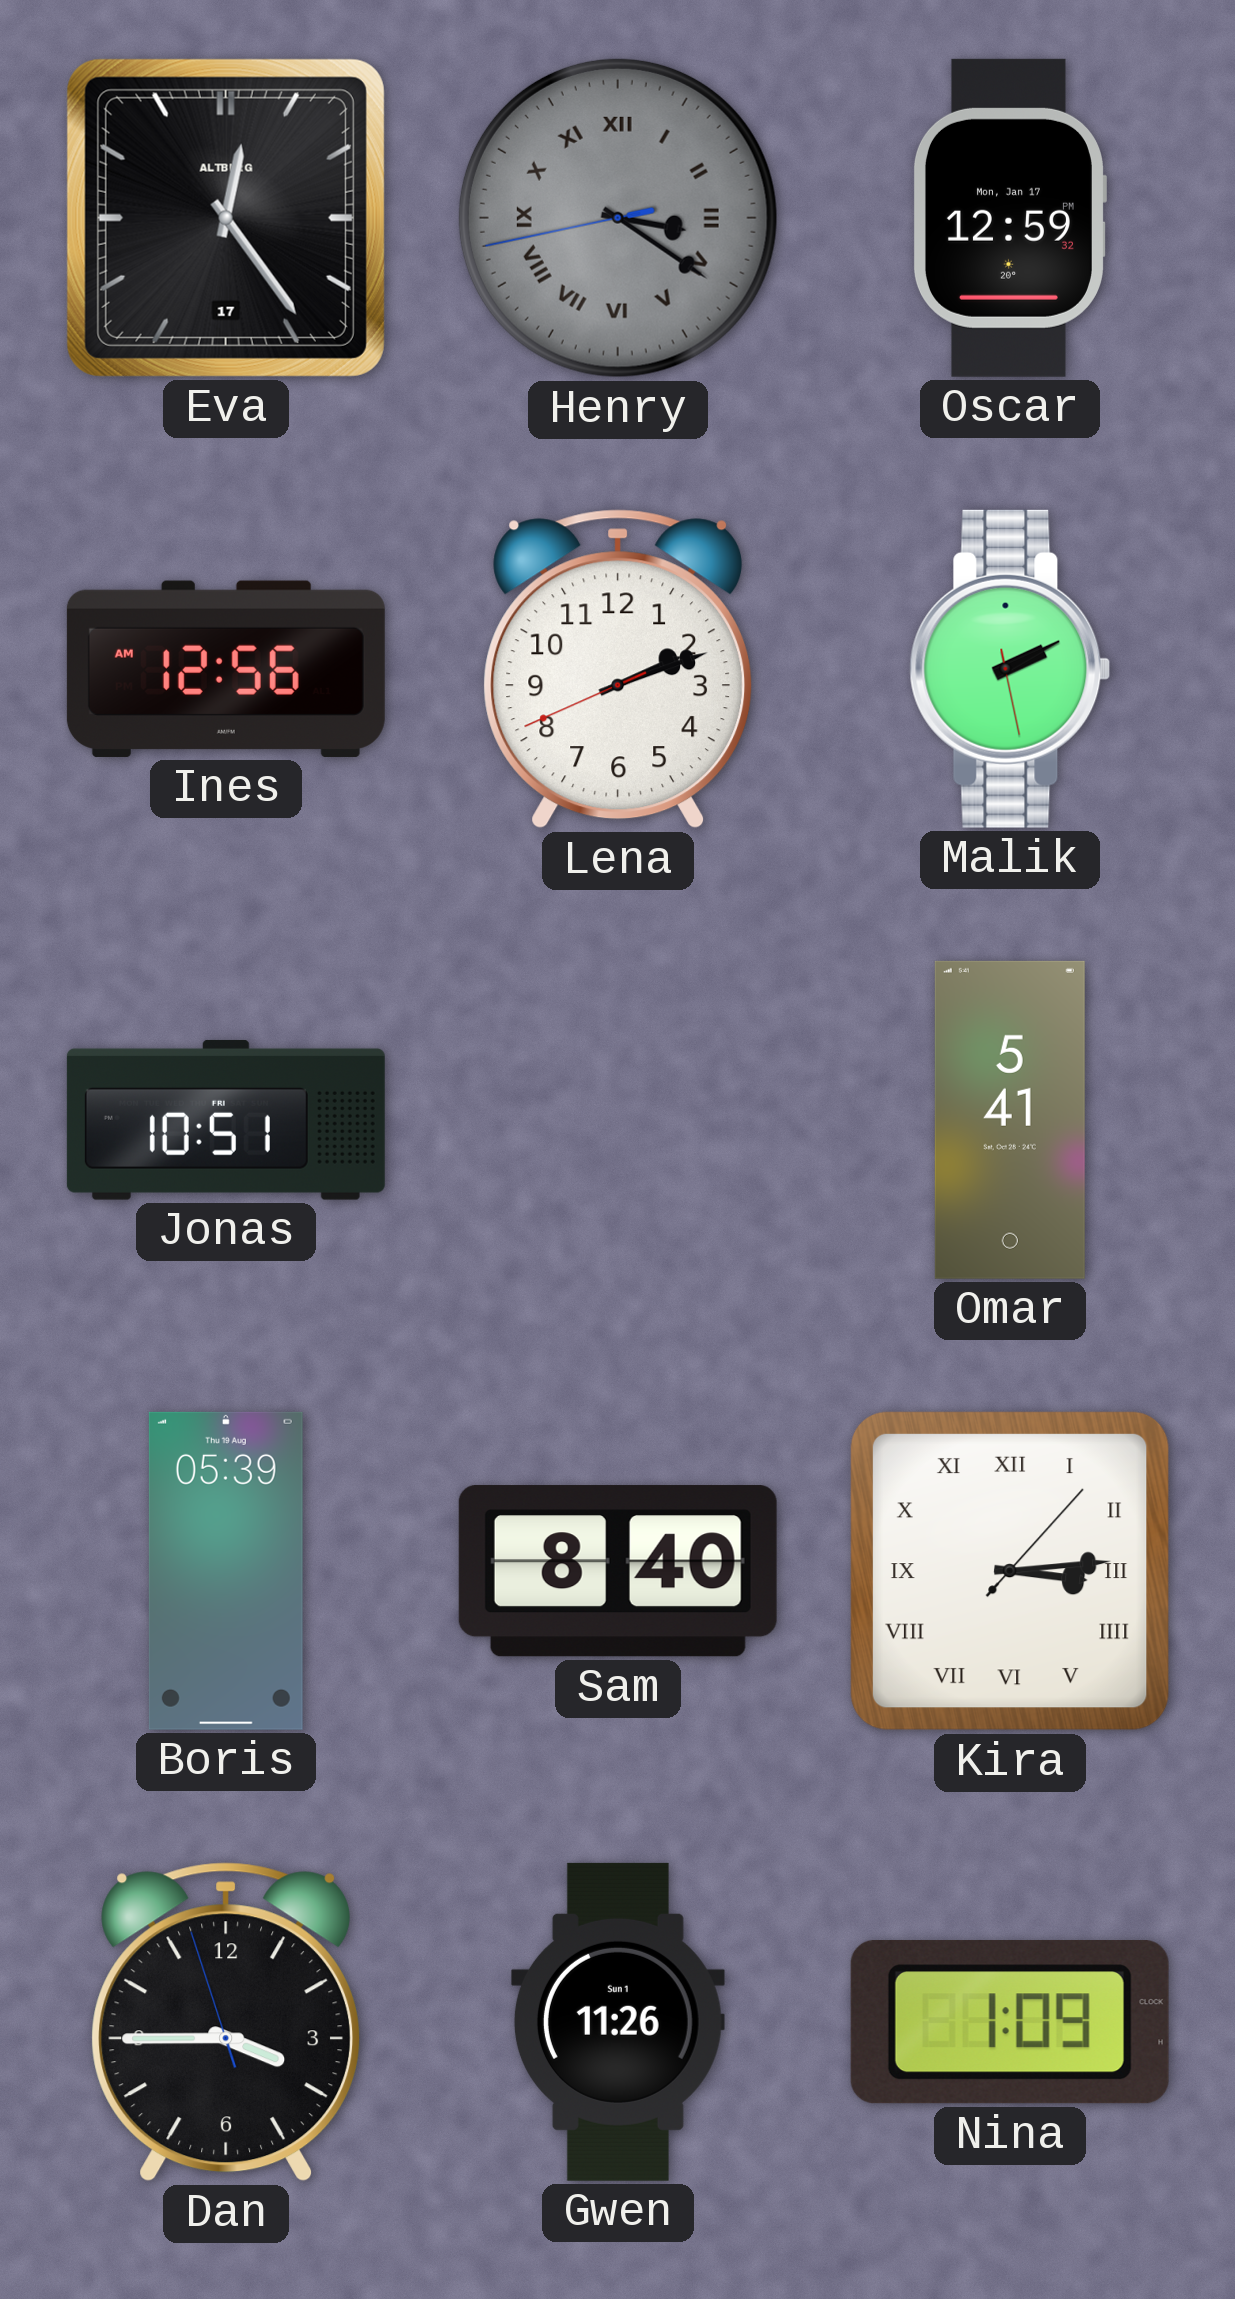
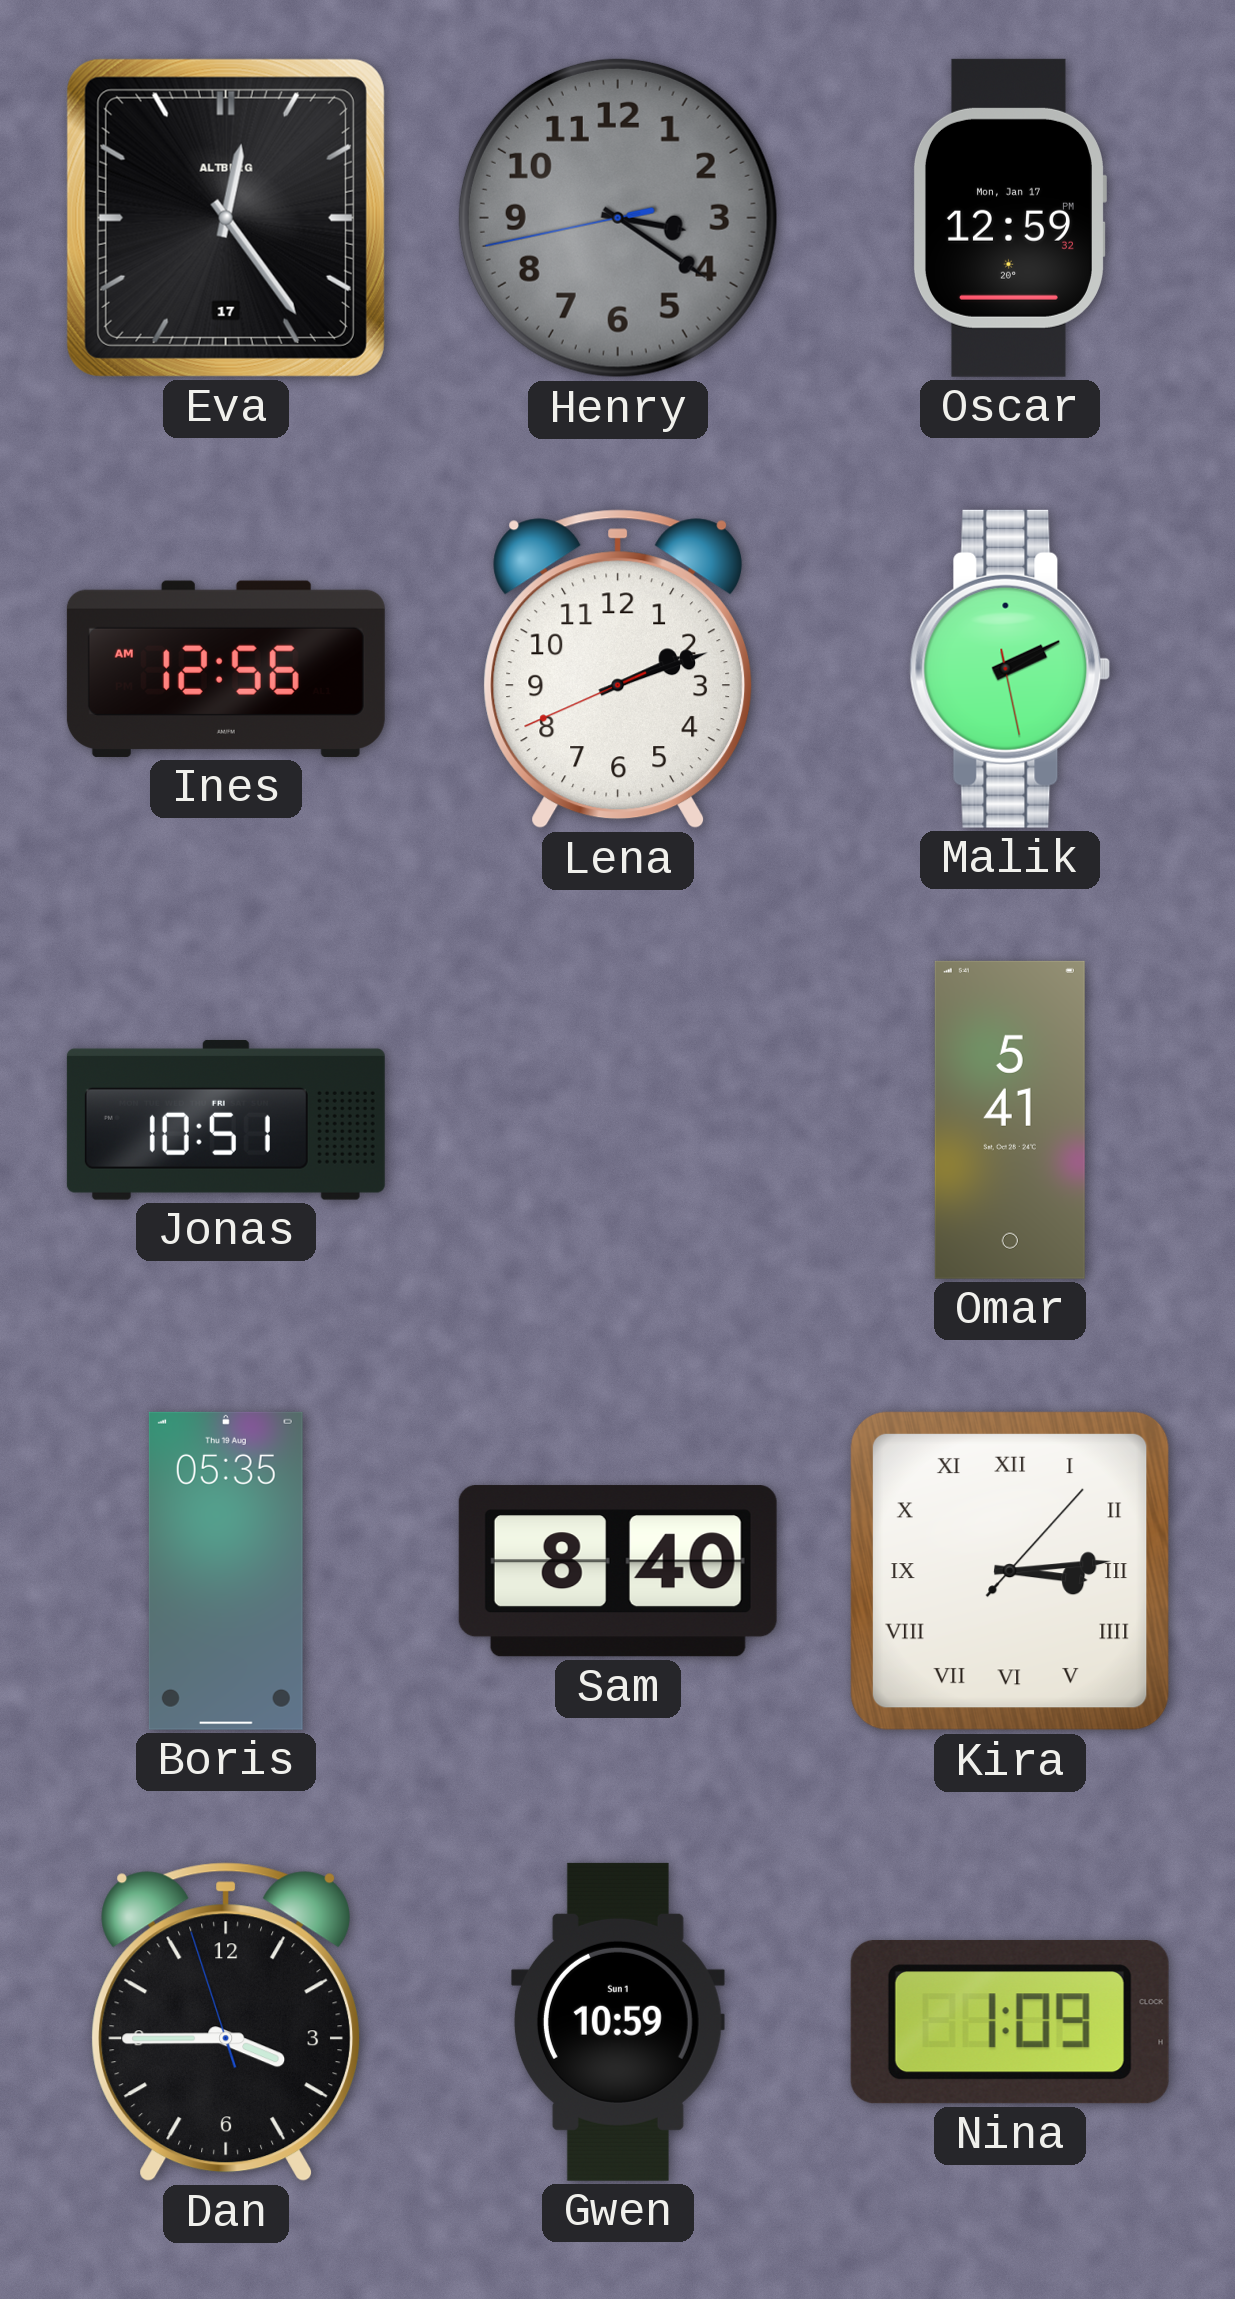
Henry numerals: Roman -> Arabic (618, 218)
Boris: 05:39 -> 05:35 (226, 1571)
Gwen: 11:26 -> 10:59 (618, 2022)
